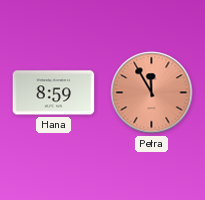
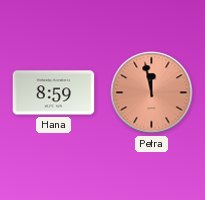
Petra: 11:55 -> 11:58 (152, 93)
